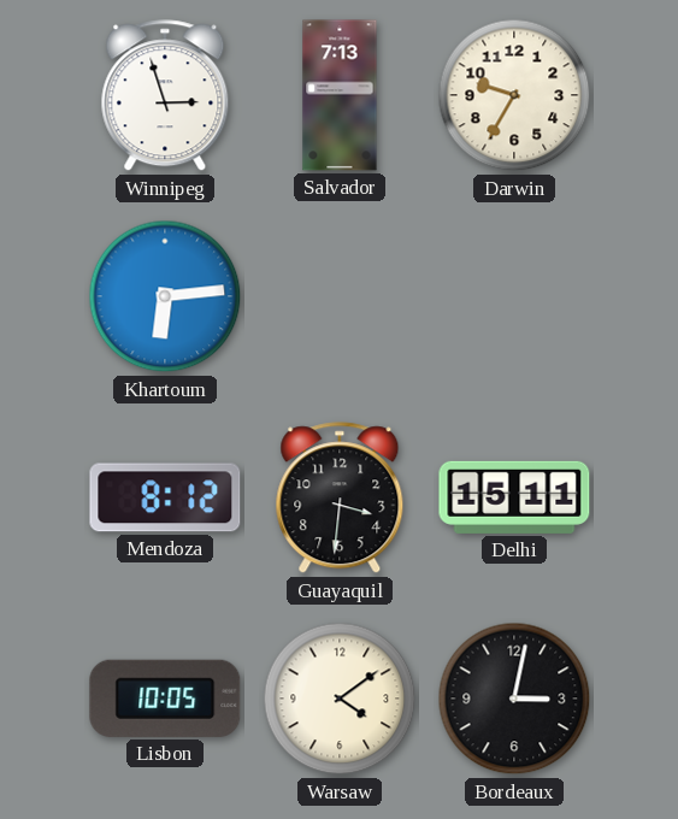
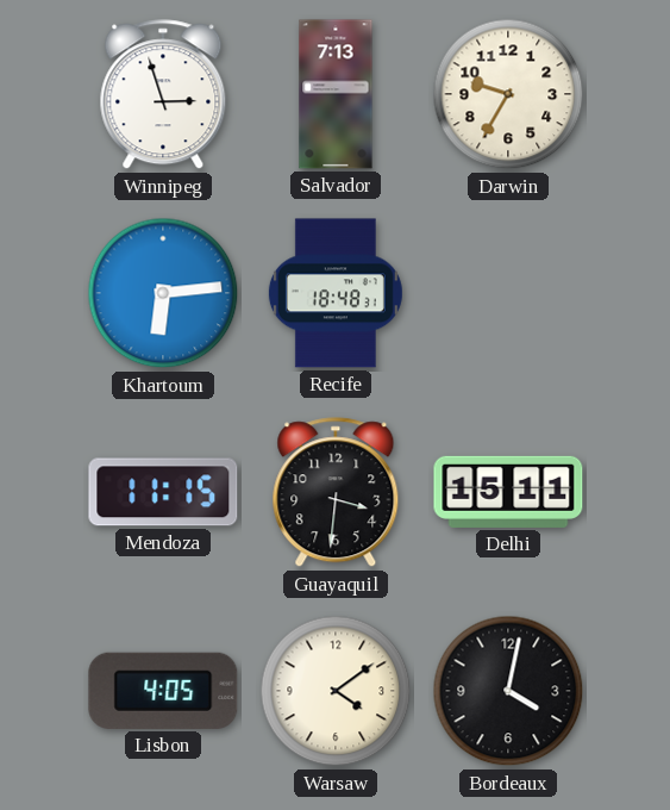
Recife: none -> 18:48 (336, 293)
Mendoza: 8:12 -> 11:15 (163, 492)
Lisbon: 10:05 -> 4:05 (163, 691)
Bordeaux: 3:02 -> 4:02 (508, 691)
